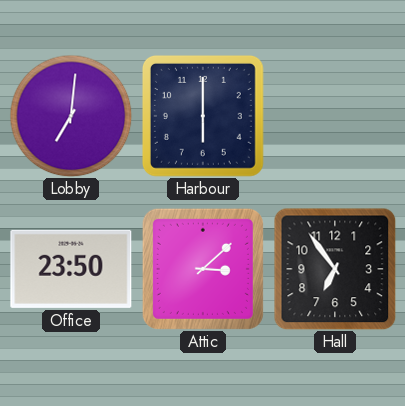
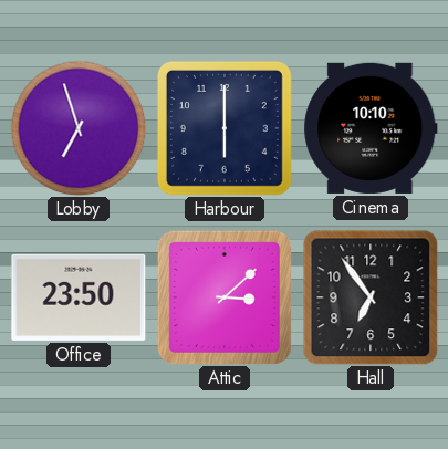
Lobby: 7:01 -> 6:57 (79, 128)
Cinema: none -> 10:10 (371, 128)
